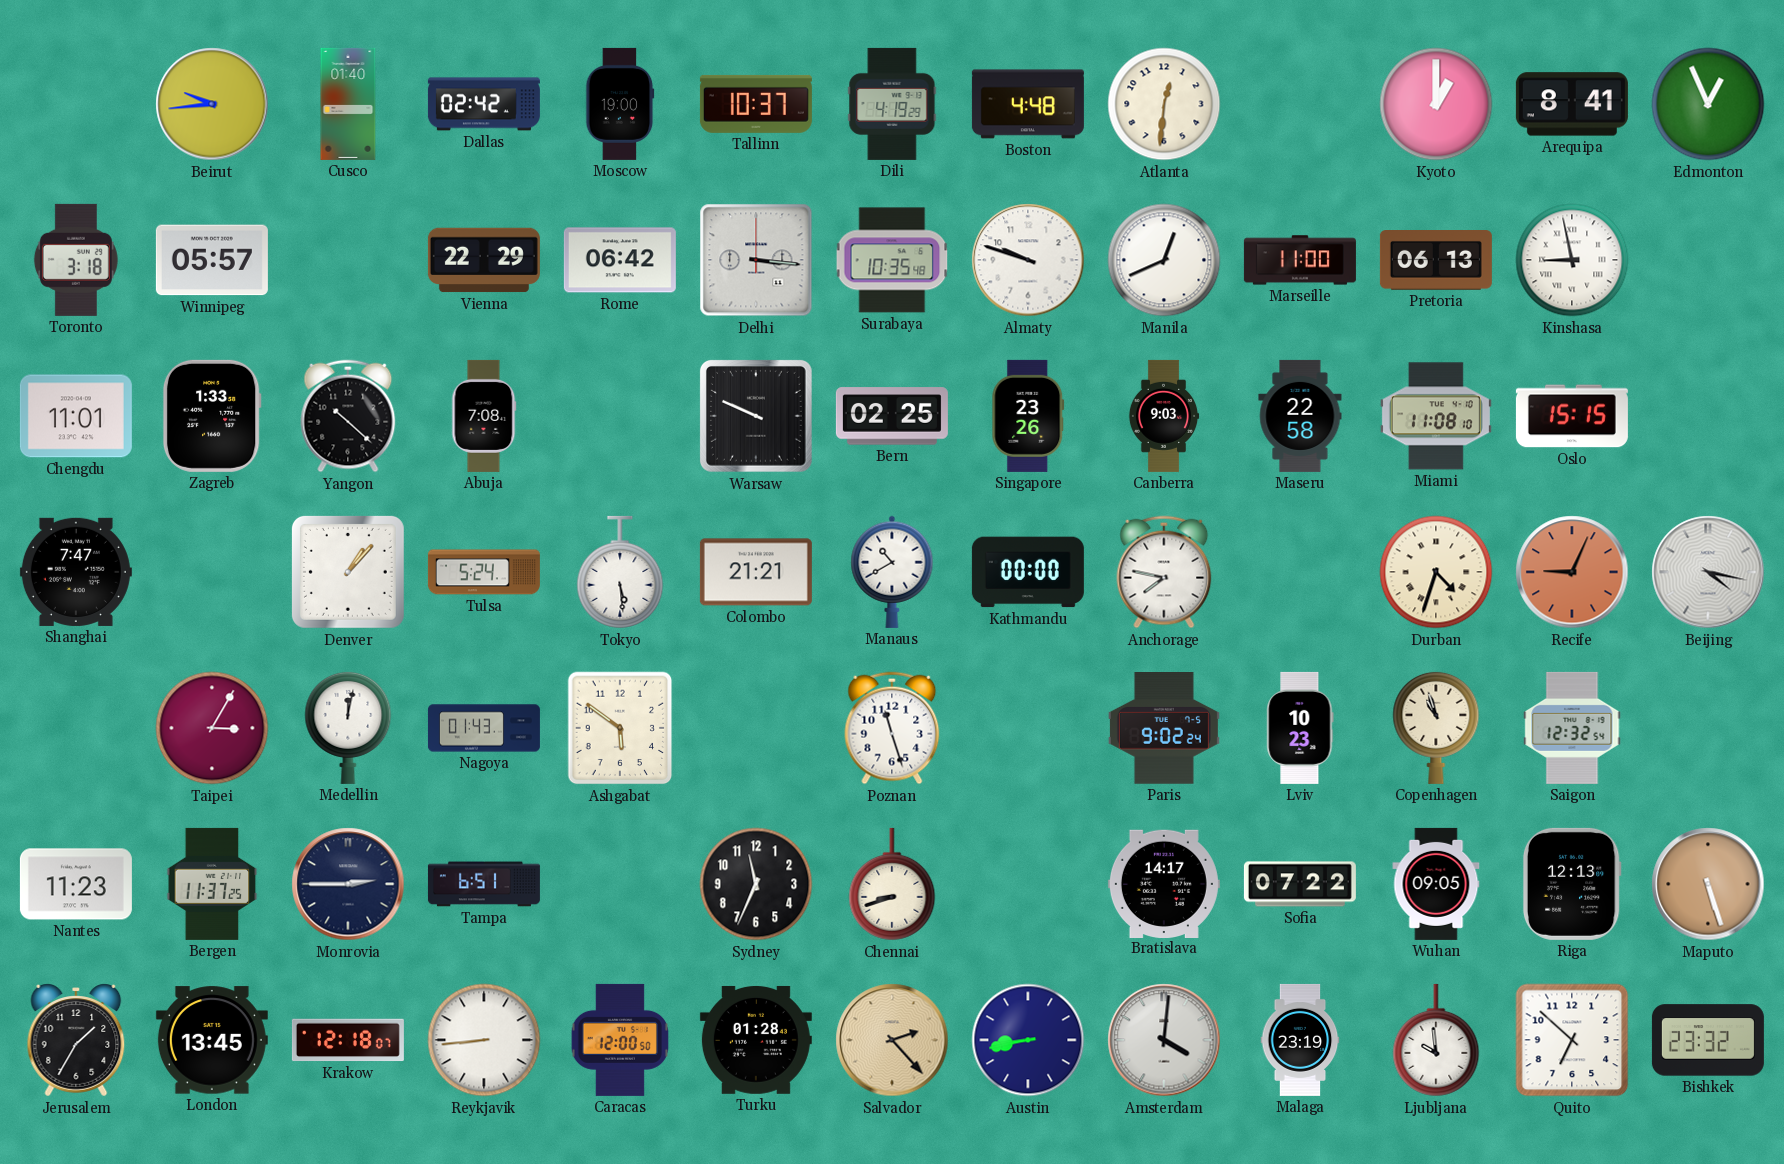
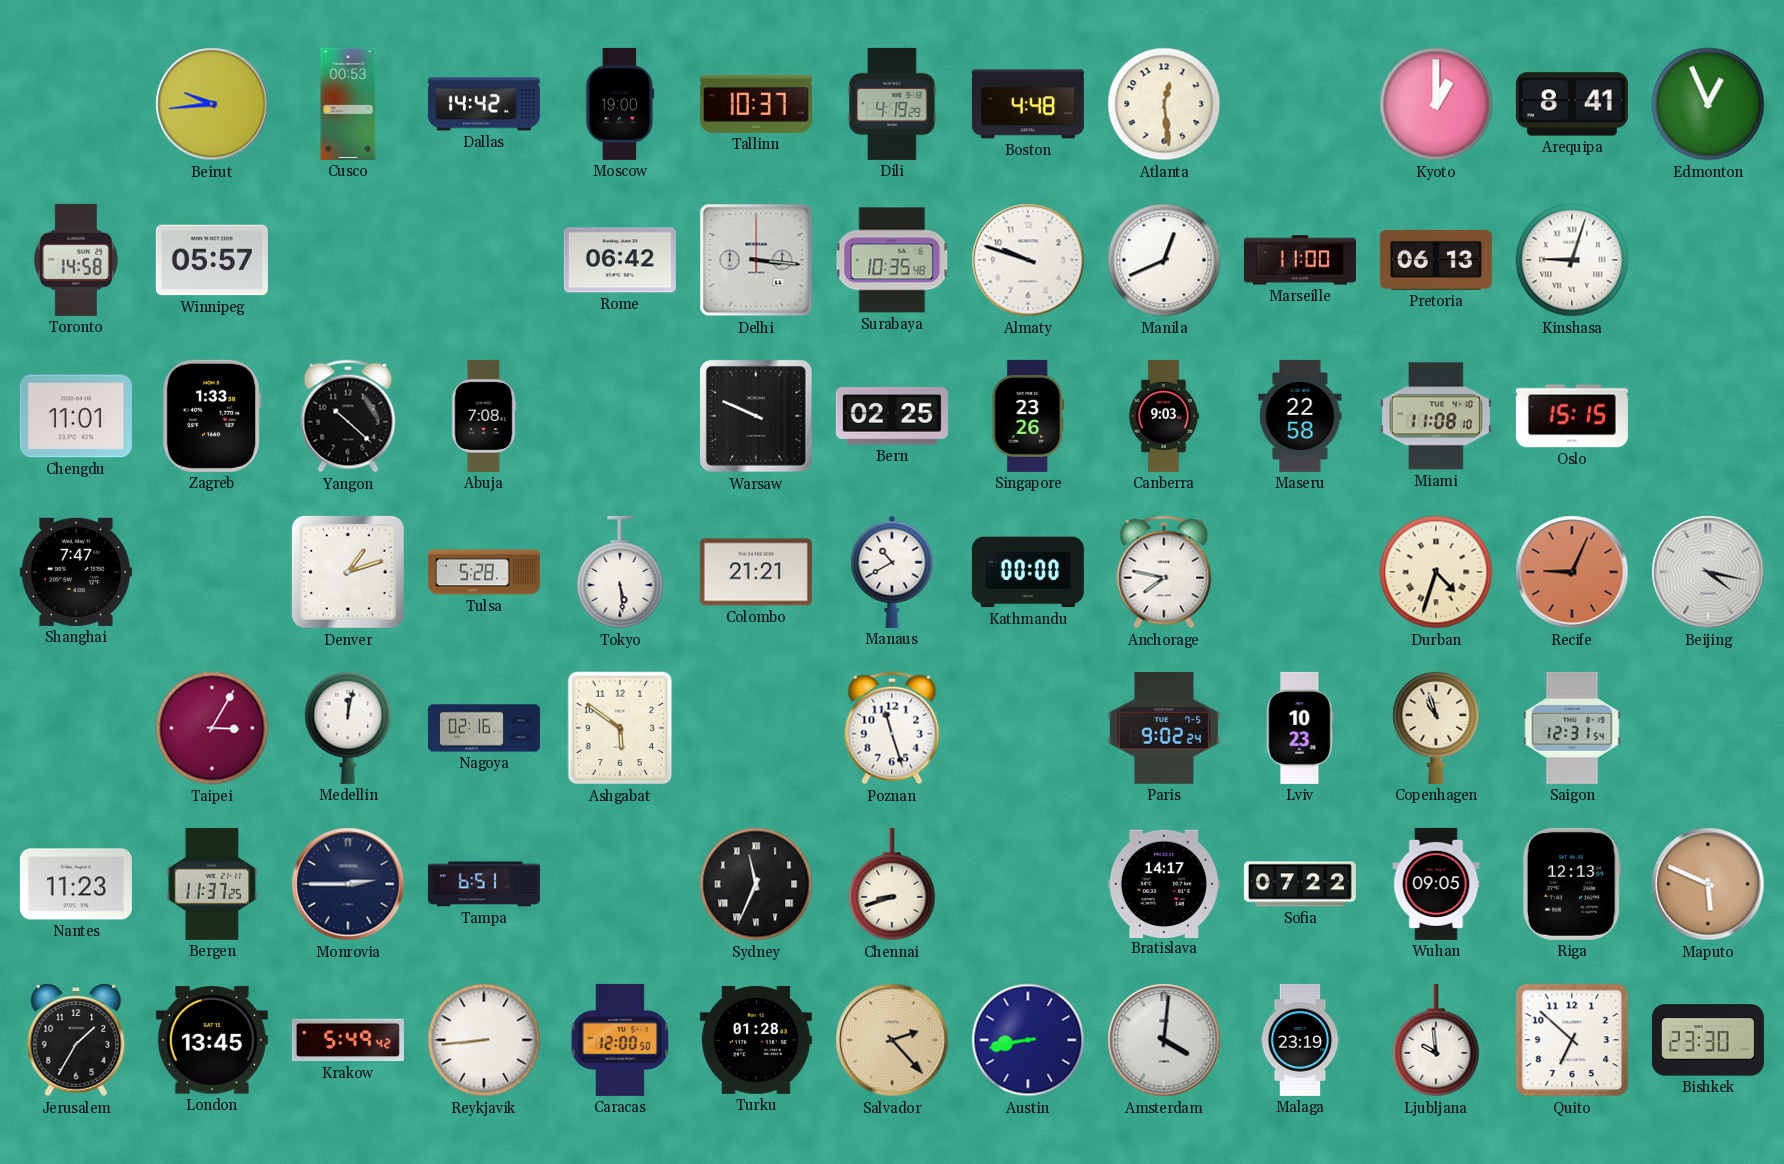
Cusco: 01:40 -> 00:53 (348, 104)
Dallas: 02:42 -> 14:42 (484, 104)
Atlanta: 12:31 -> 12:29 (1164, 104)
Toronto: 3:18 -> 14:58 (76, 260)
Vienna: 22:29 -> none (484, 260)
Kinshasa: 8:58 -> 9:03 (1572, 260)
Denver: 1:07 -> 1:12 (348, 572)
Tulsa: 5:24 -> 5:28 (484, 572)
Nagoya: 01:43 -> 02:16 (484, 728)
Saigon: 12:32 -> 12:31 (1572, 728)
Sydney numerals: Arabic -> Roman (756, 884)
Maputo: 5:27 -> 5:49 (1708, 884)
Krakow: 12:18 -> 5:49 (348, 1040)
Bishkek: 23:32 -> 23:30 (1708, 1040)
